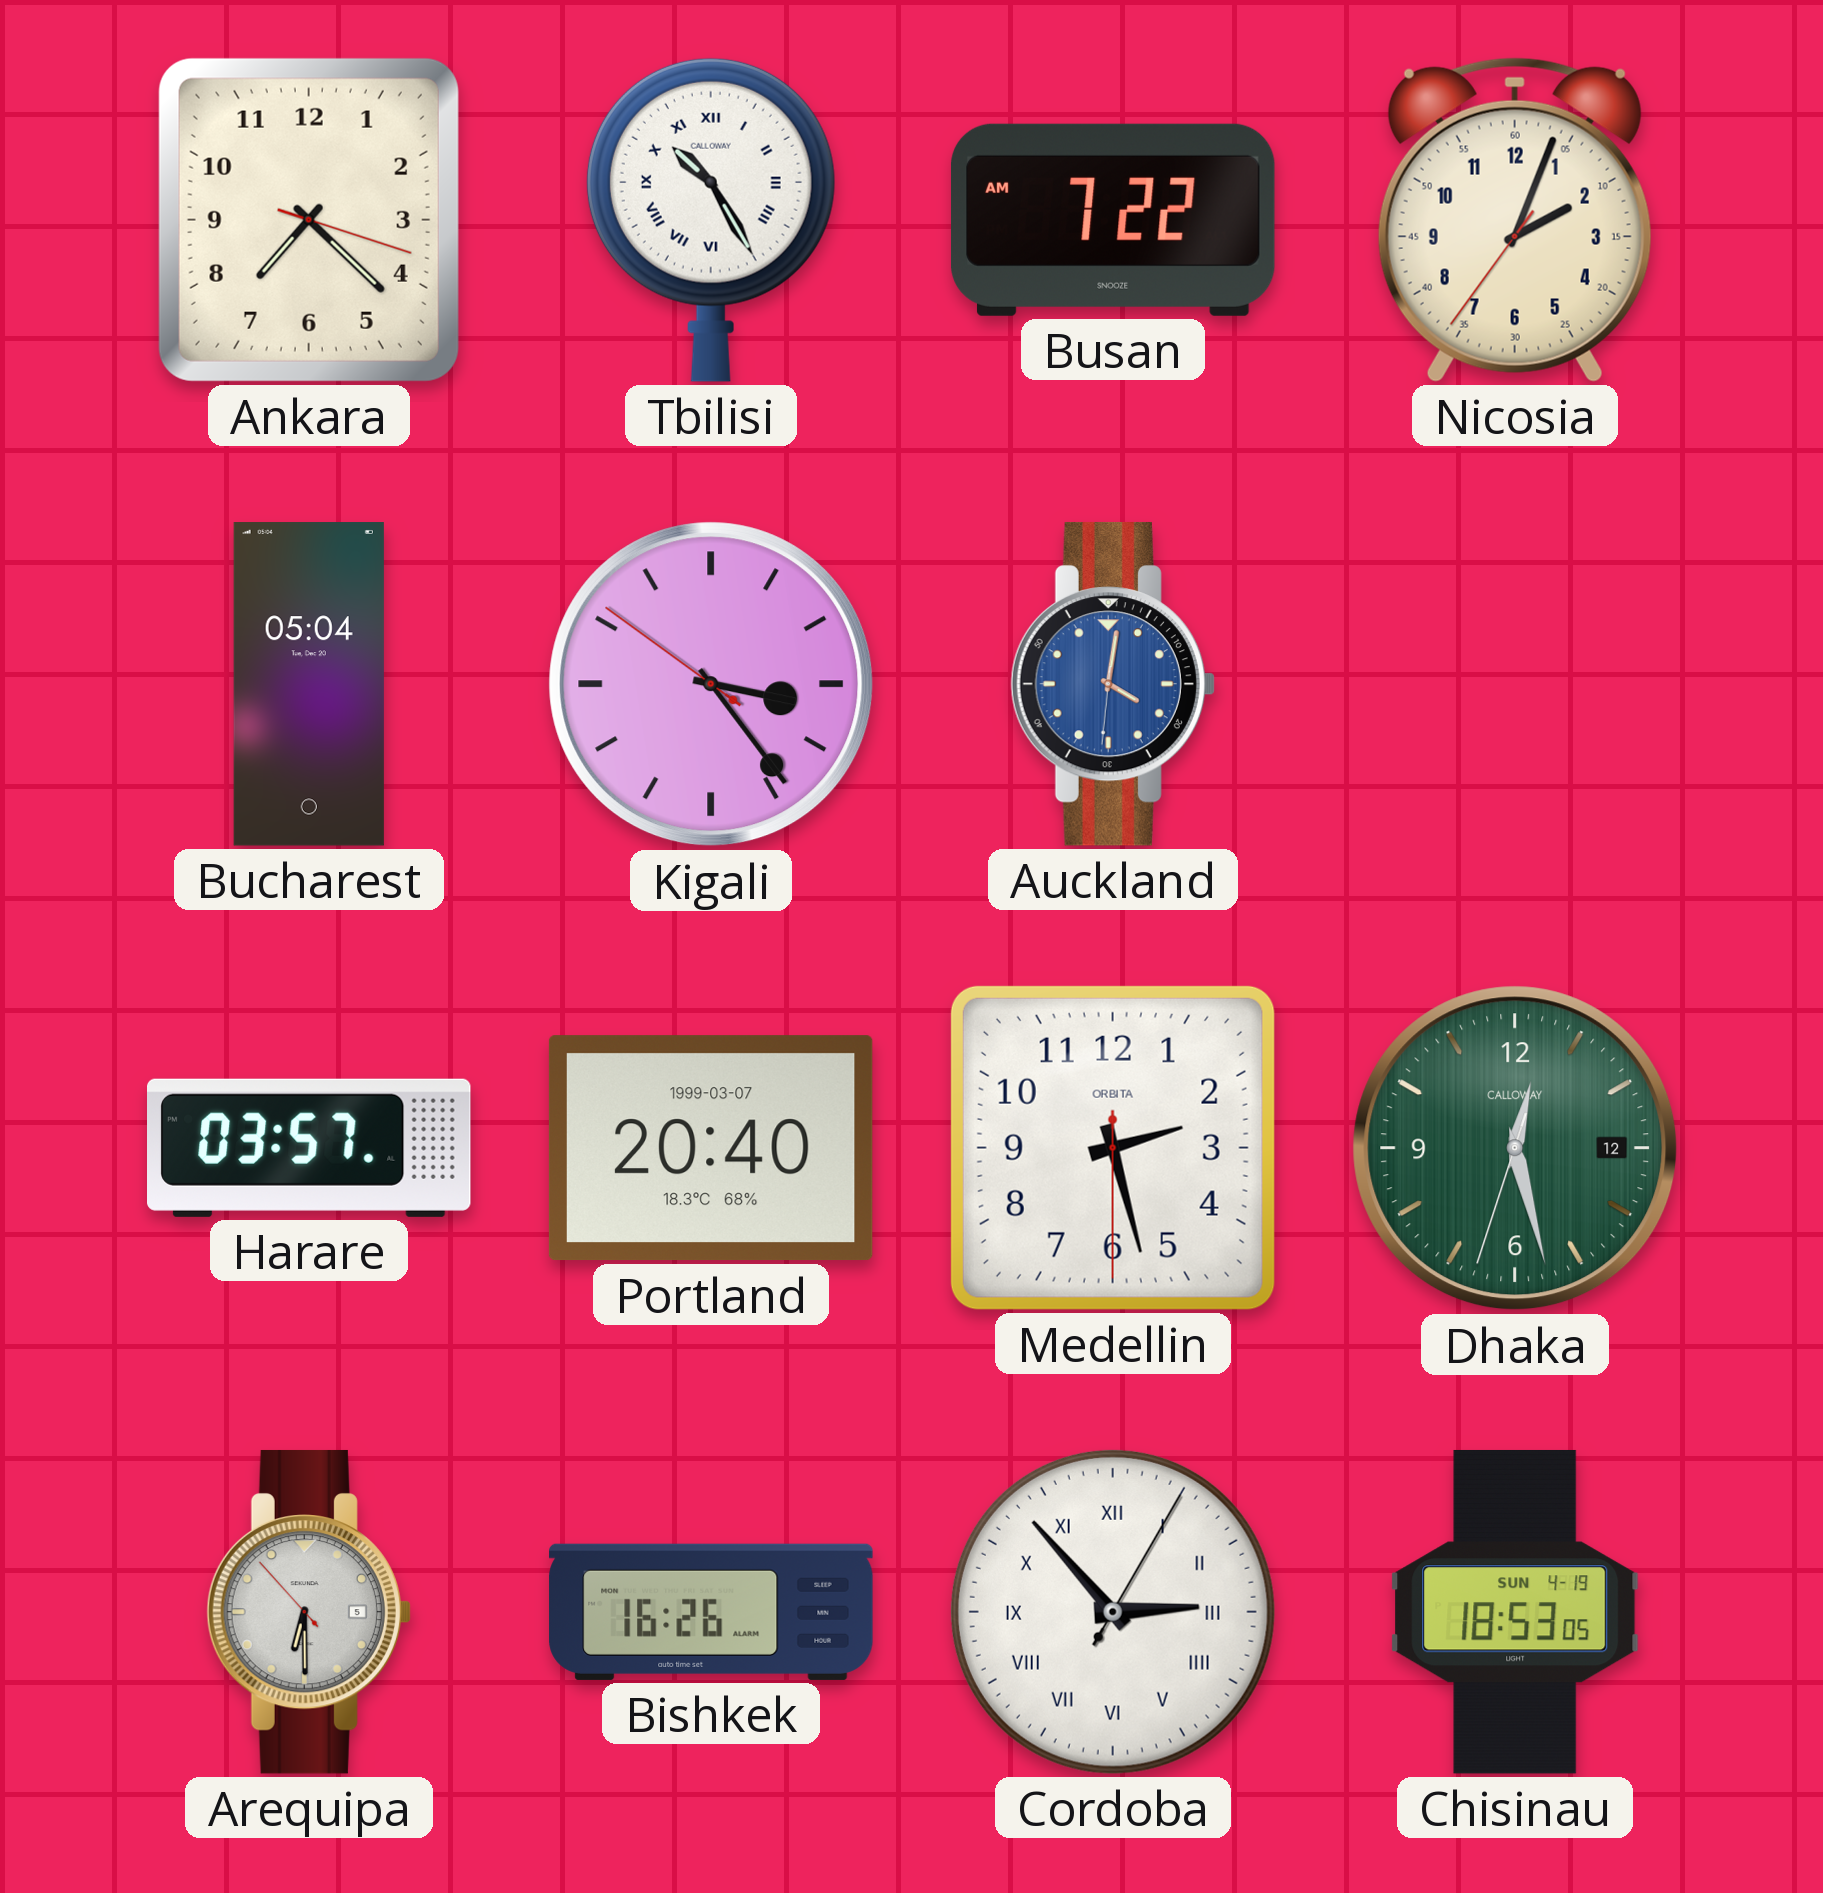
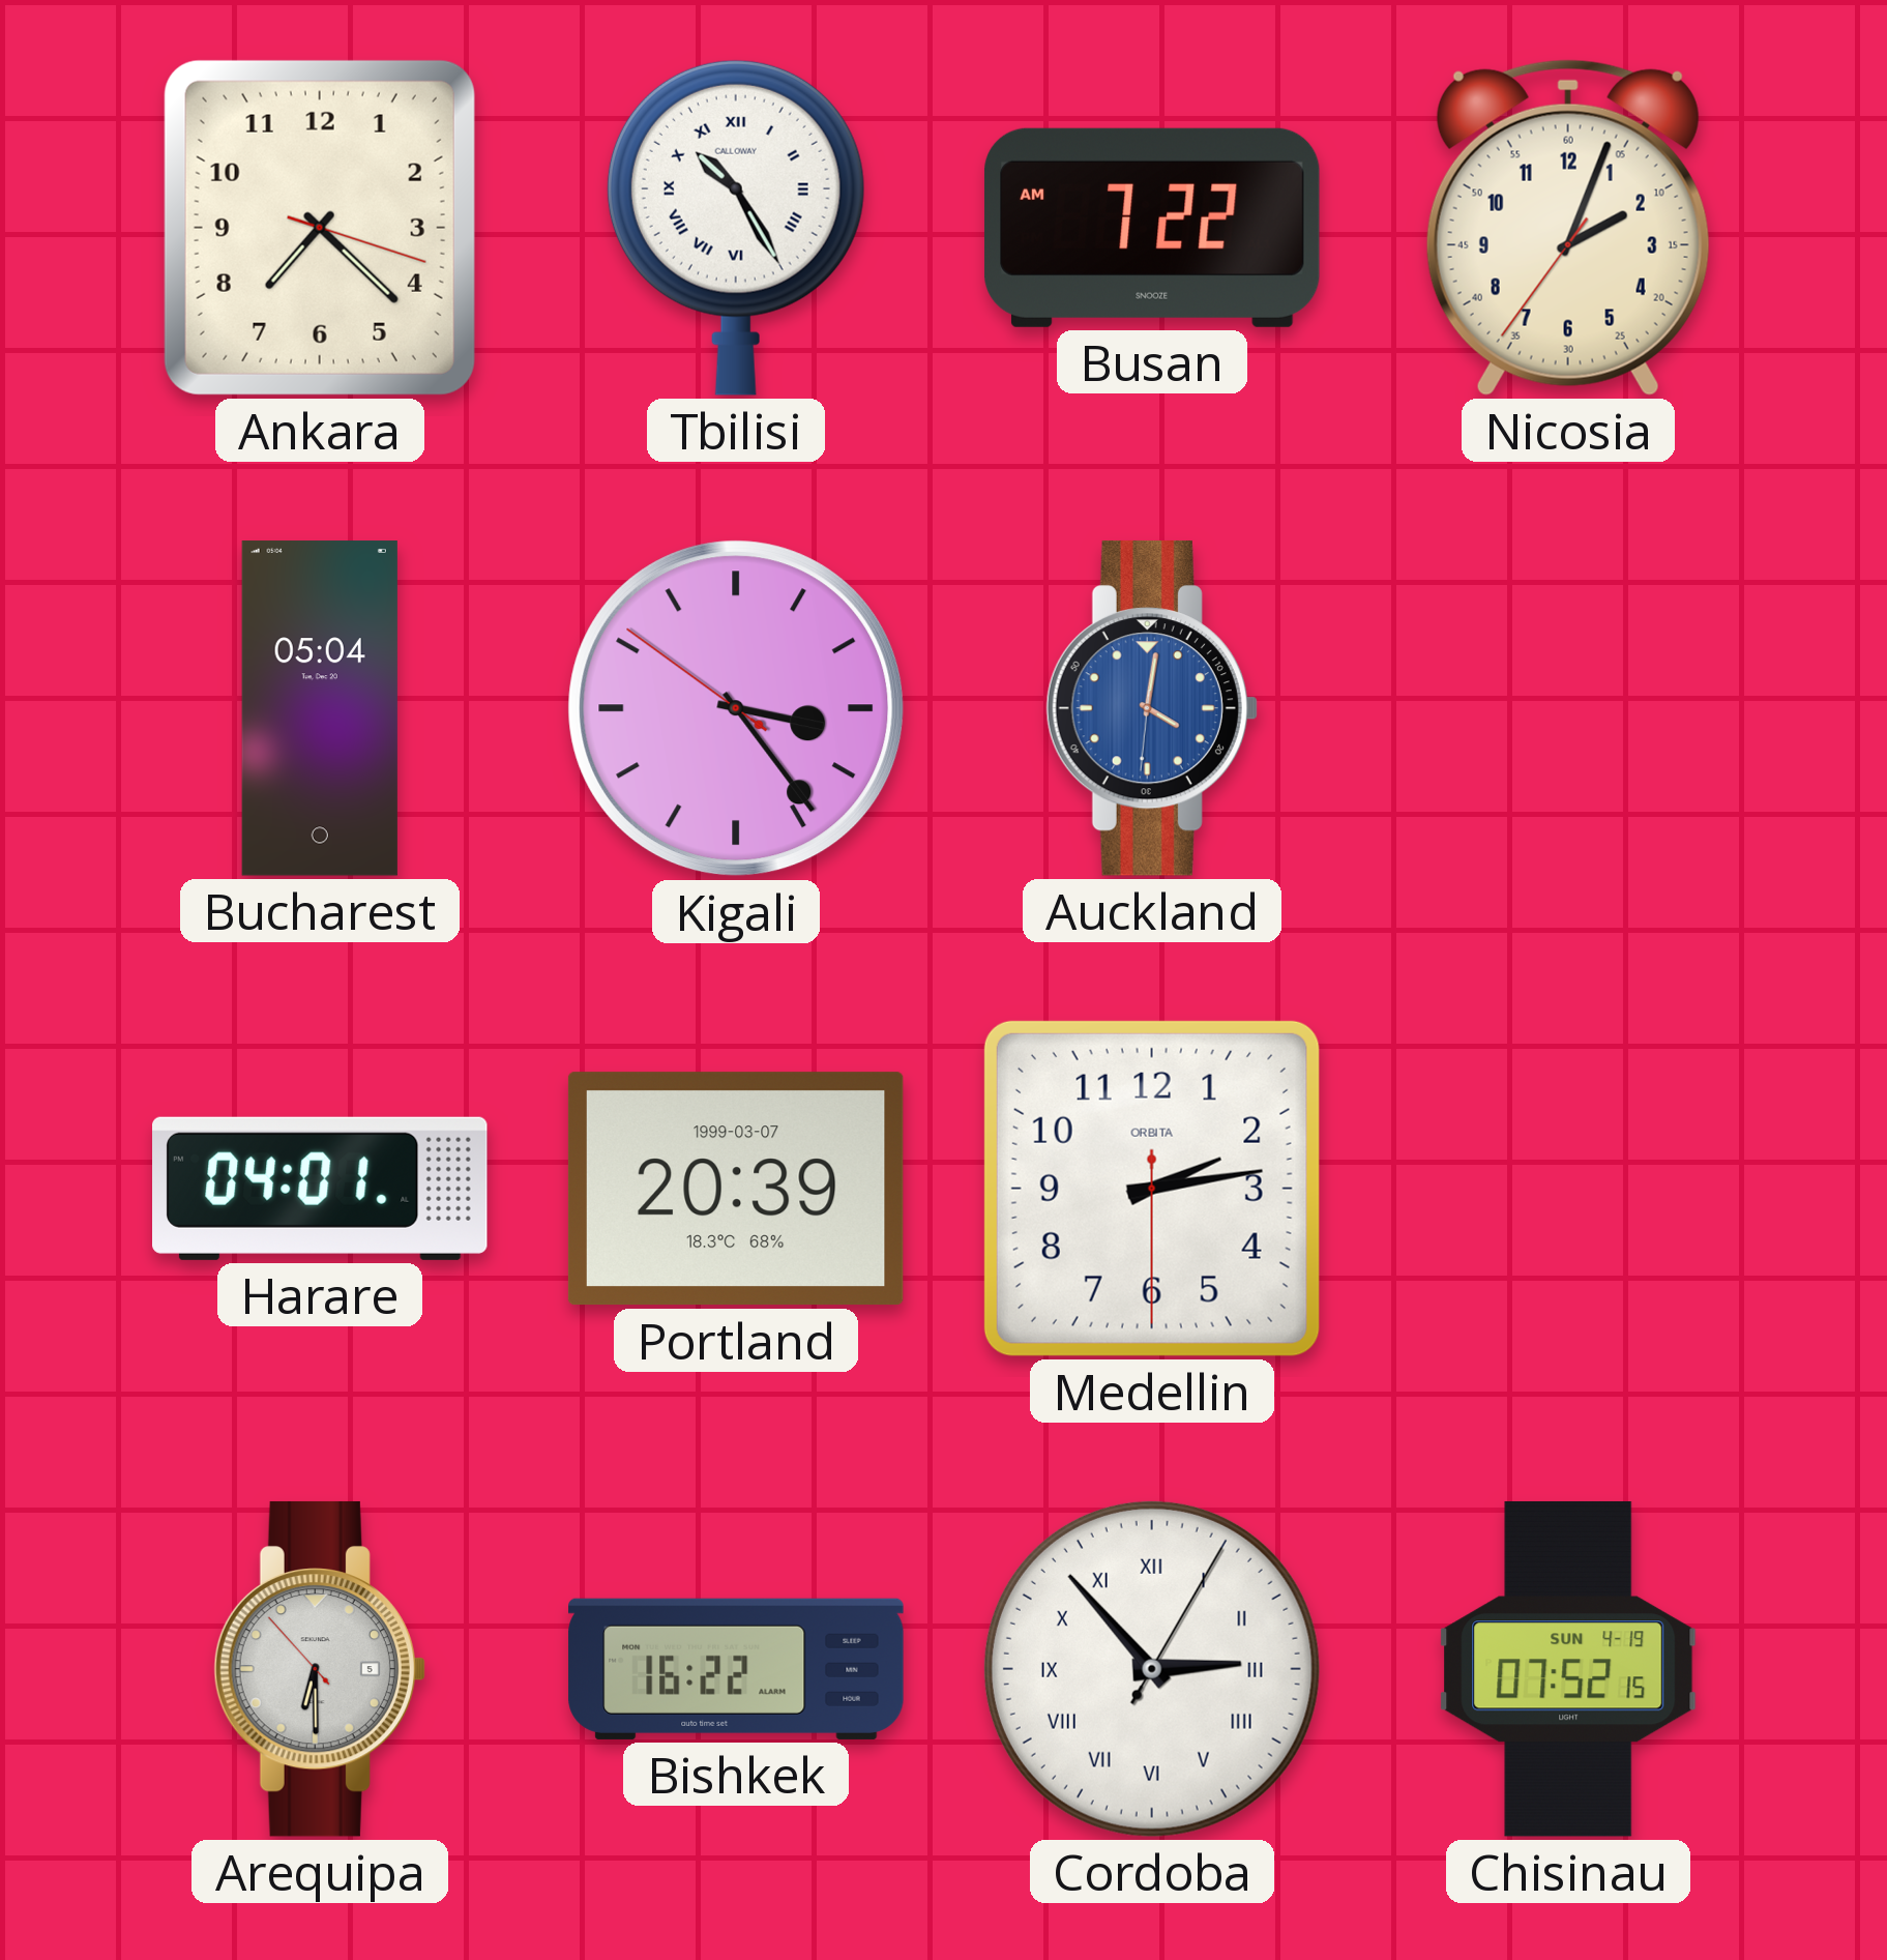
Harare: 03:57 -> 04:01 (321, 1189)
Portland: 20:40 -> 20:39 (736, 1189)
Medellin: 2:27 -> 2:13 (1152, 1189)
Dhaka: 12:27 -> none (1515, 1148)
Bishkek: 16:26 -> 16:22 (736, 1669)
Chisinau: 18:53 -> 07:52 (1568, 1669)
